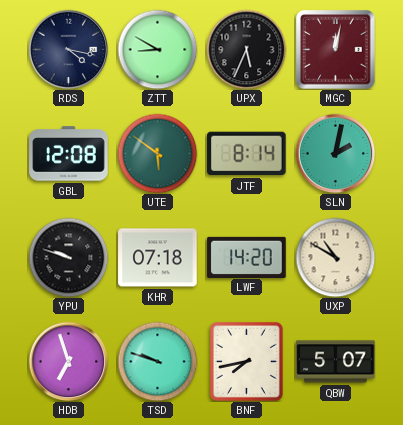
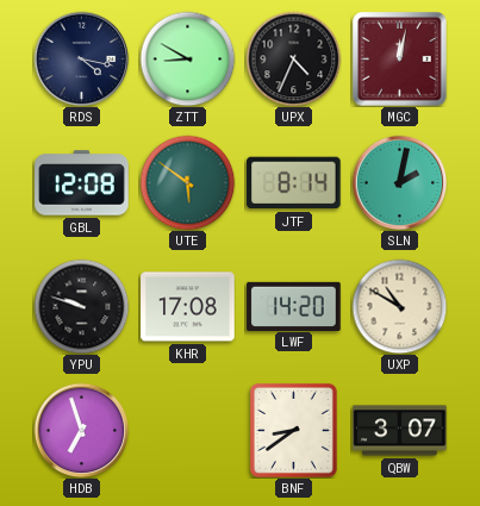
UPX: 5:34 -> 4:34 (293, 58)
KHR: 07:18 -> 17:08 (188, 307)
TSD: 9:48 -> none (157, 361)
BNF: 7:43 -> 8:39 (293, 430)
QBW: 5:07 -> 3:07 (400, 431)
